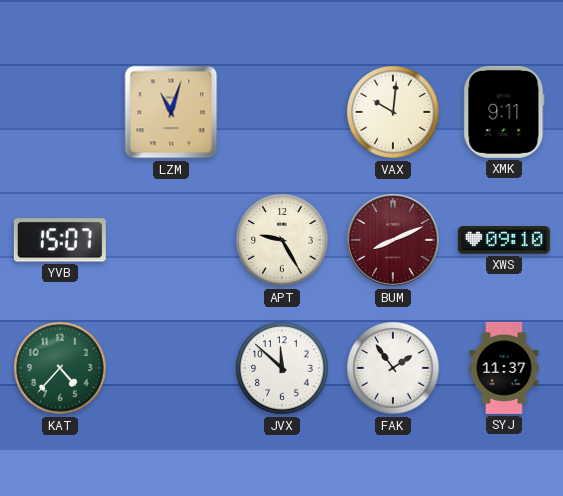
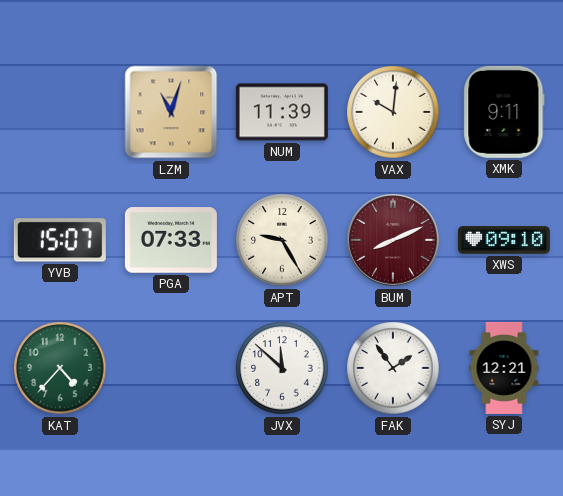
NUM: none -> 11:39 (282, 112)
PGA: none -> 07:33 (171, 240)
SYJ: 11:37 -> 12:21 (504, 368)
